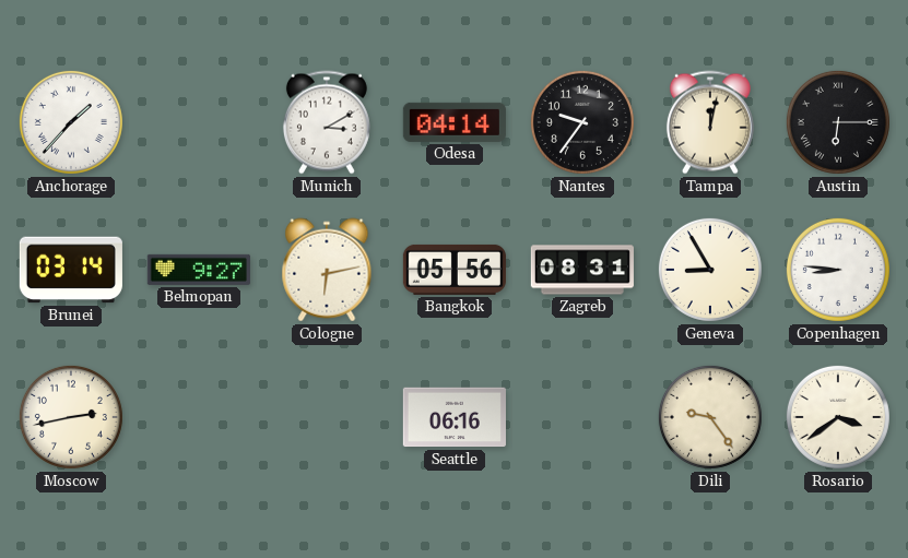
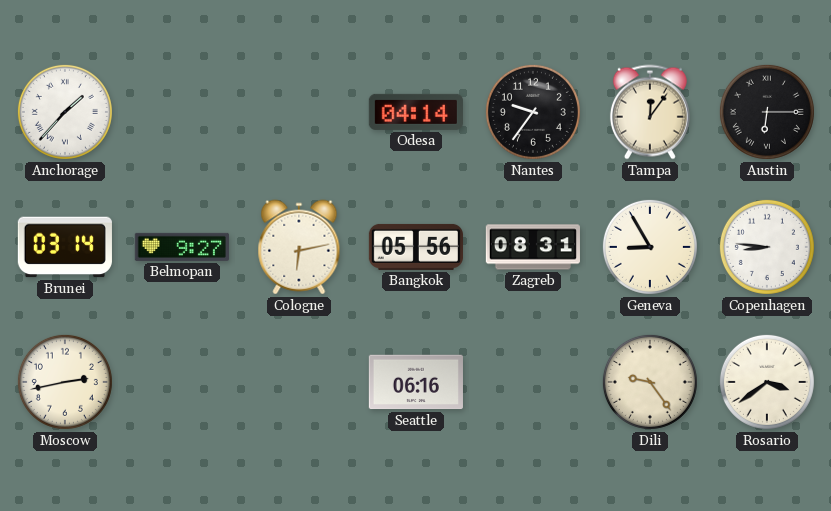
Munich: 3:10 -> none (327, 122)
Tampa: 12:02 -> 12:06 (650, 112)
